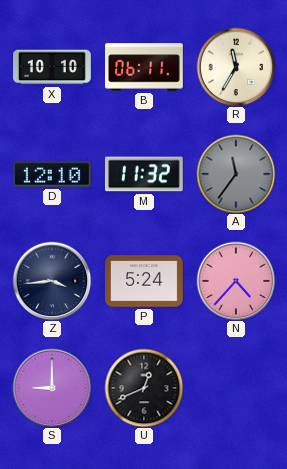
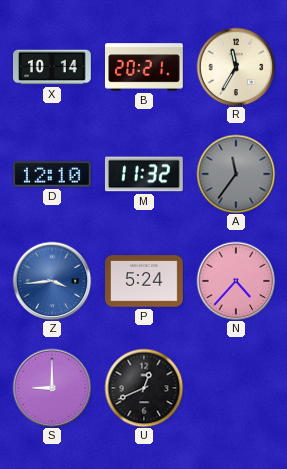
X: 10:10 -> 10:14 (53, 67)
B: 06:11 -> 20:21 (145, 67)
Z dial: navy -> blue (52, 281)
